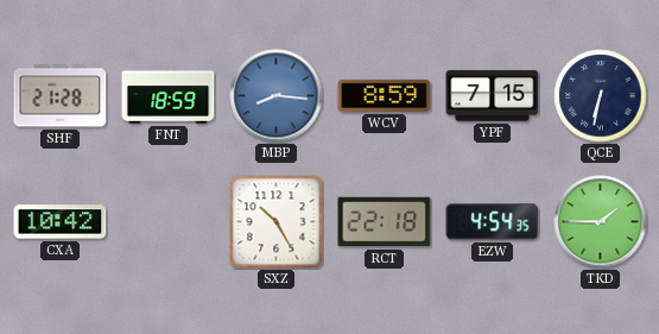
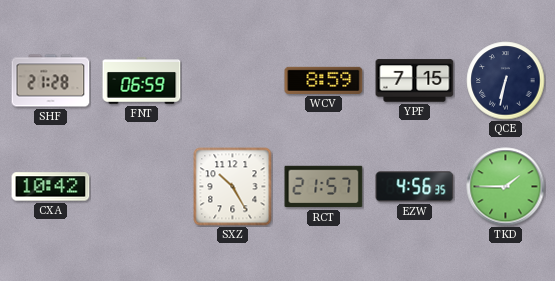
FNT: 18:59 -> 06:59 (142, 81)
MBP: 8:16 -> none (277, 96)
RCT: 22:18 -> 21:57 (324, 187)
EZW: 4:54 -> 4:56 (415, 187)
